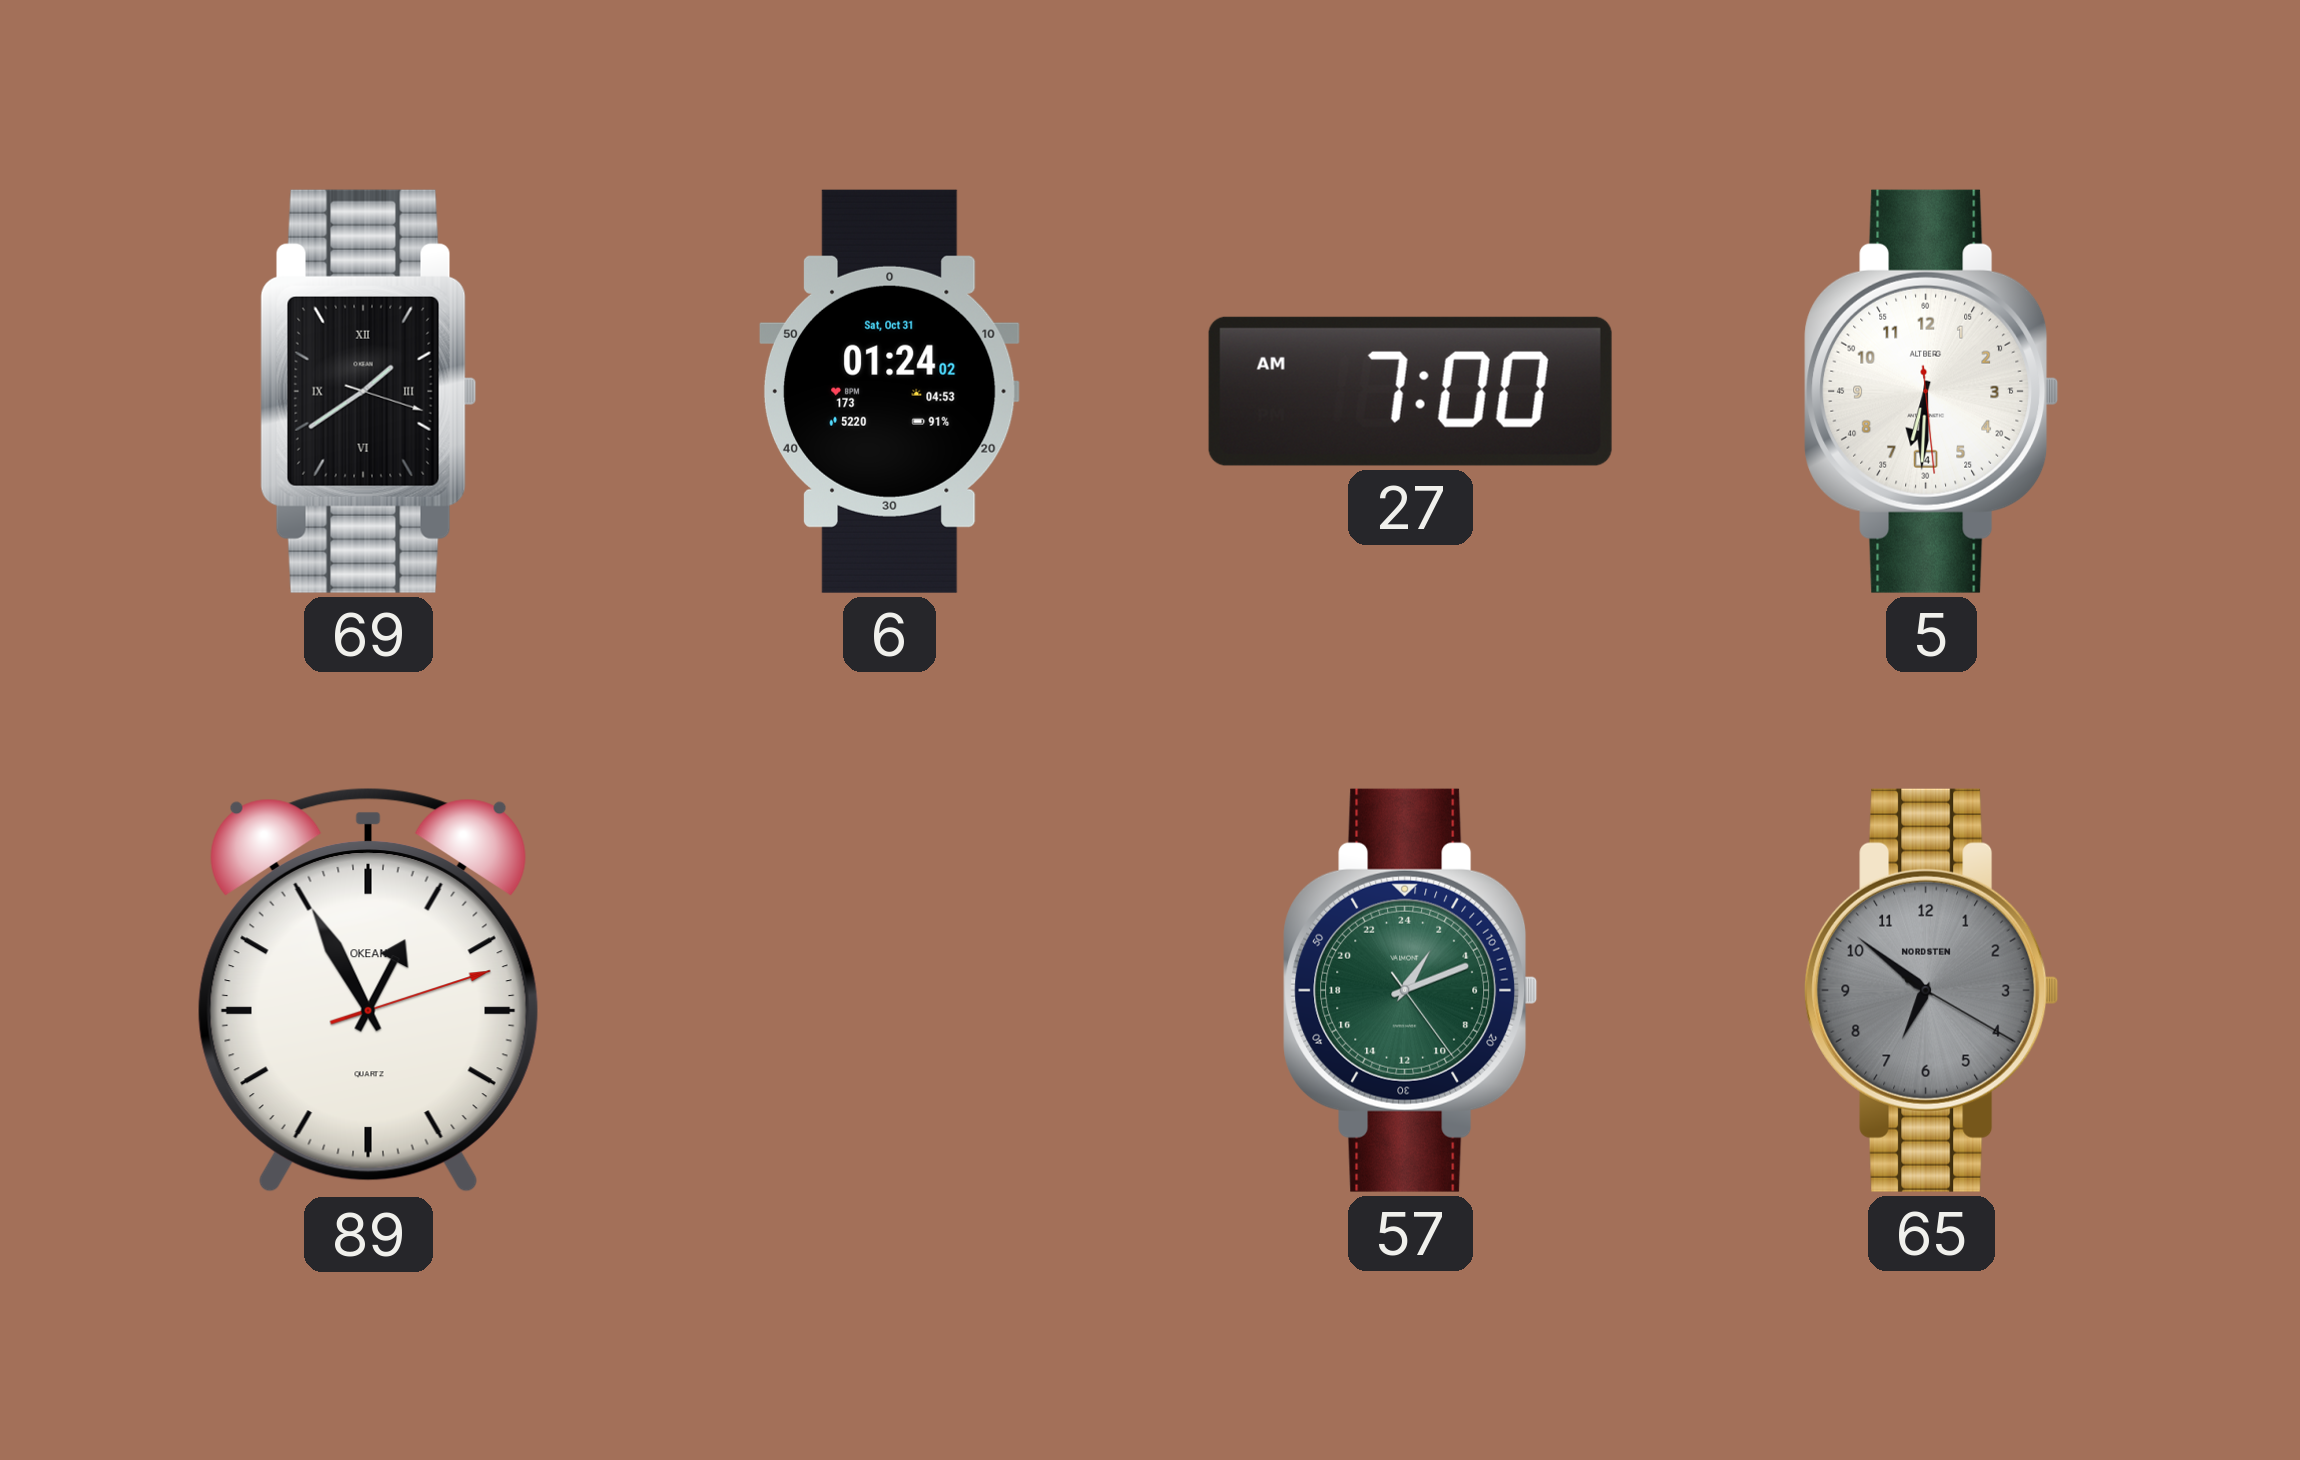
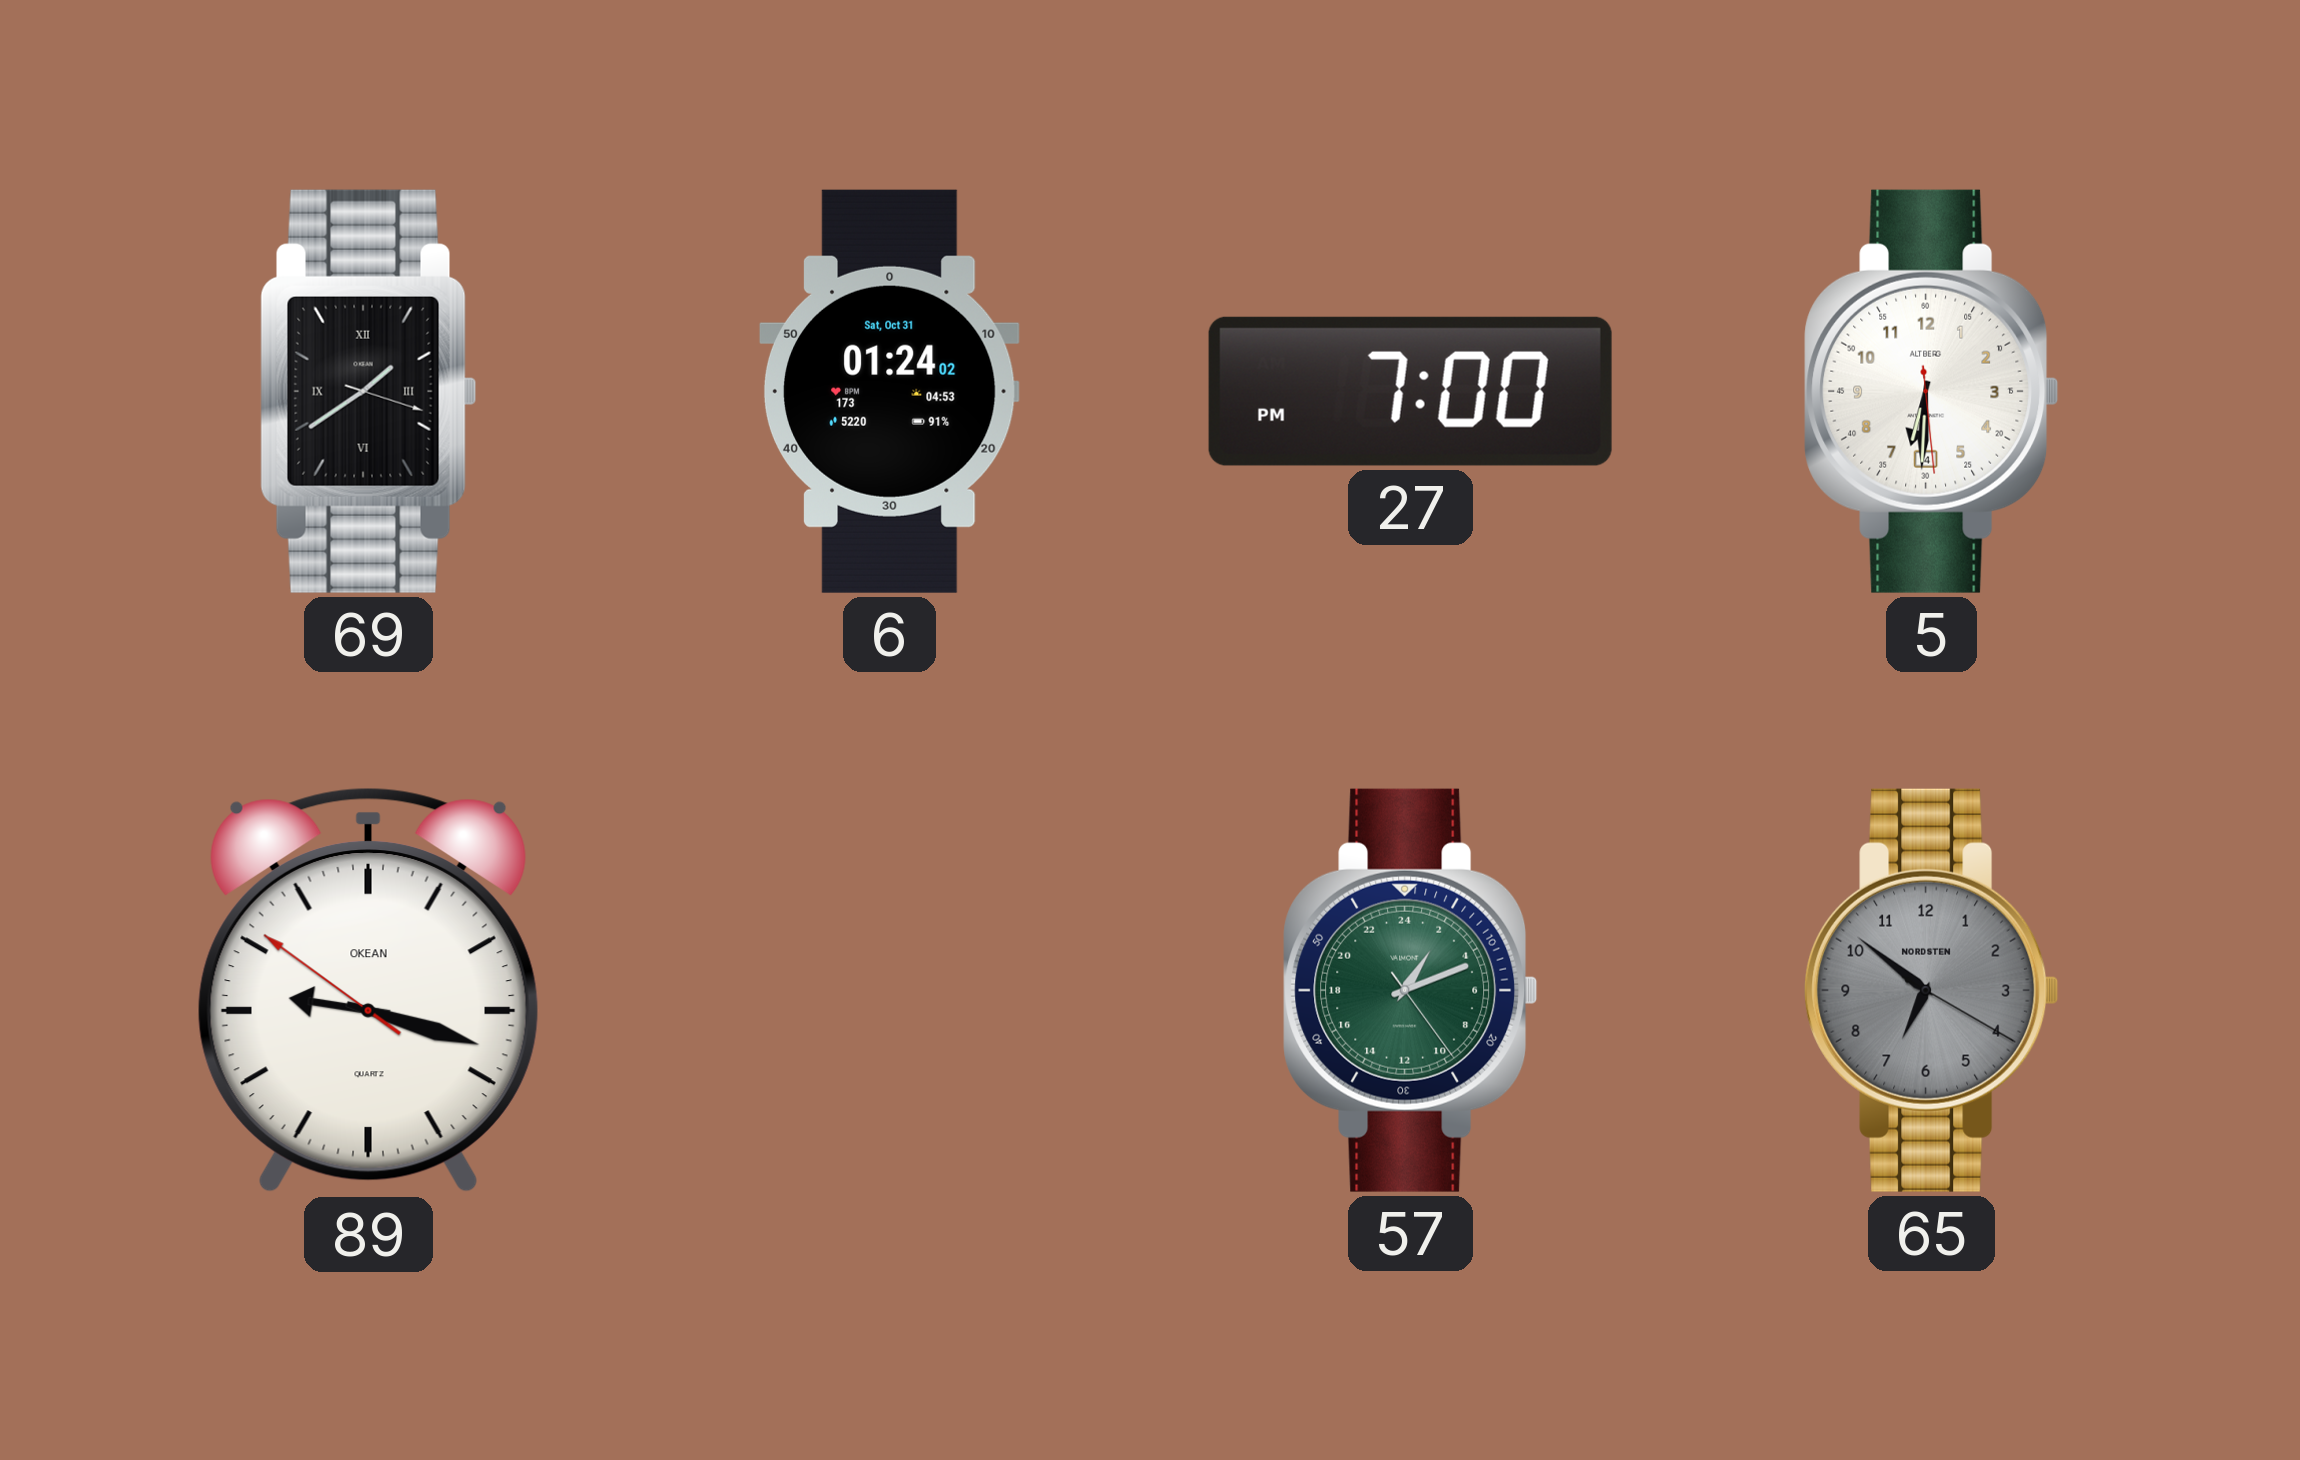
27: 7:00 AM -> 7:00 PM (1410, 391)
89: 12:55 -> 9:17 (368, 991)
